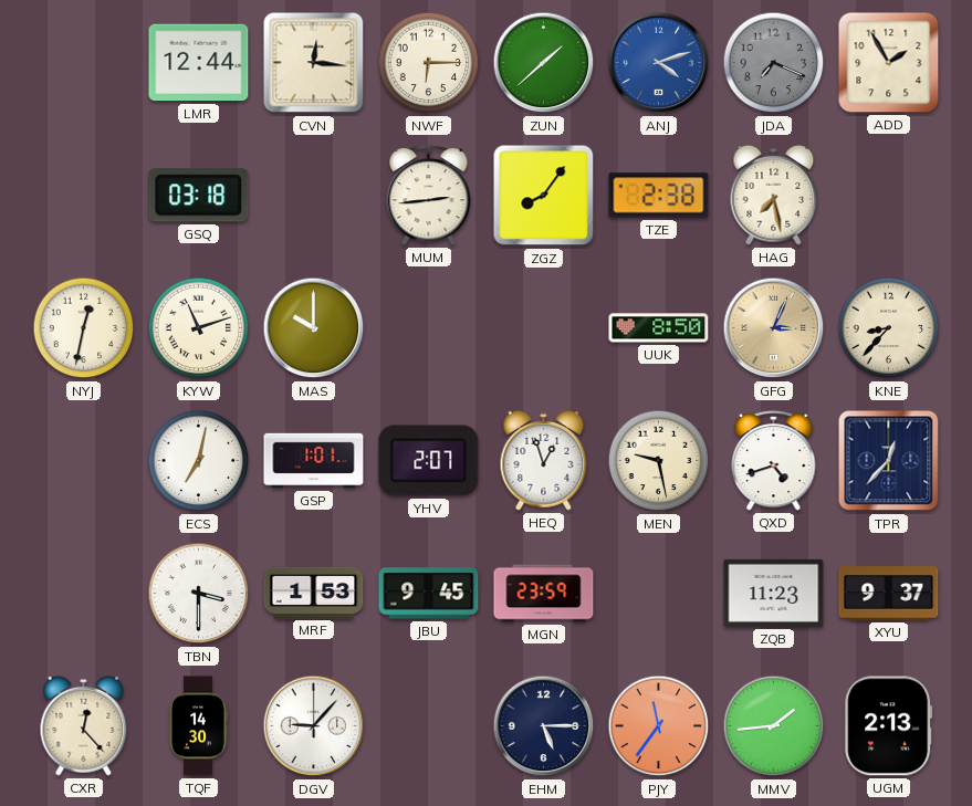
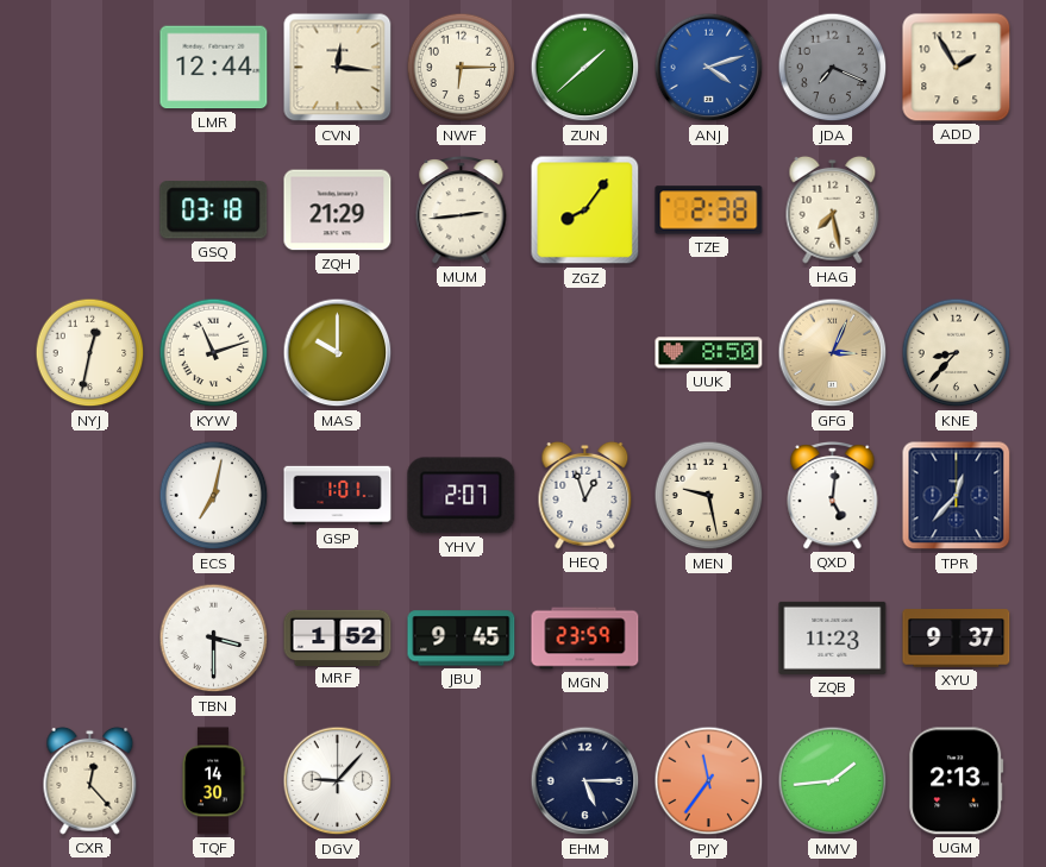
ZQH: none -> 21:29 (338, 211)
QXD: 4:42 -> 5:01 (833, 495)
MRF: 1:53 -> 1:52 (338, 637)
